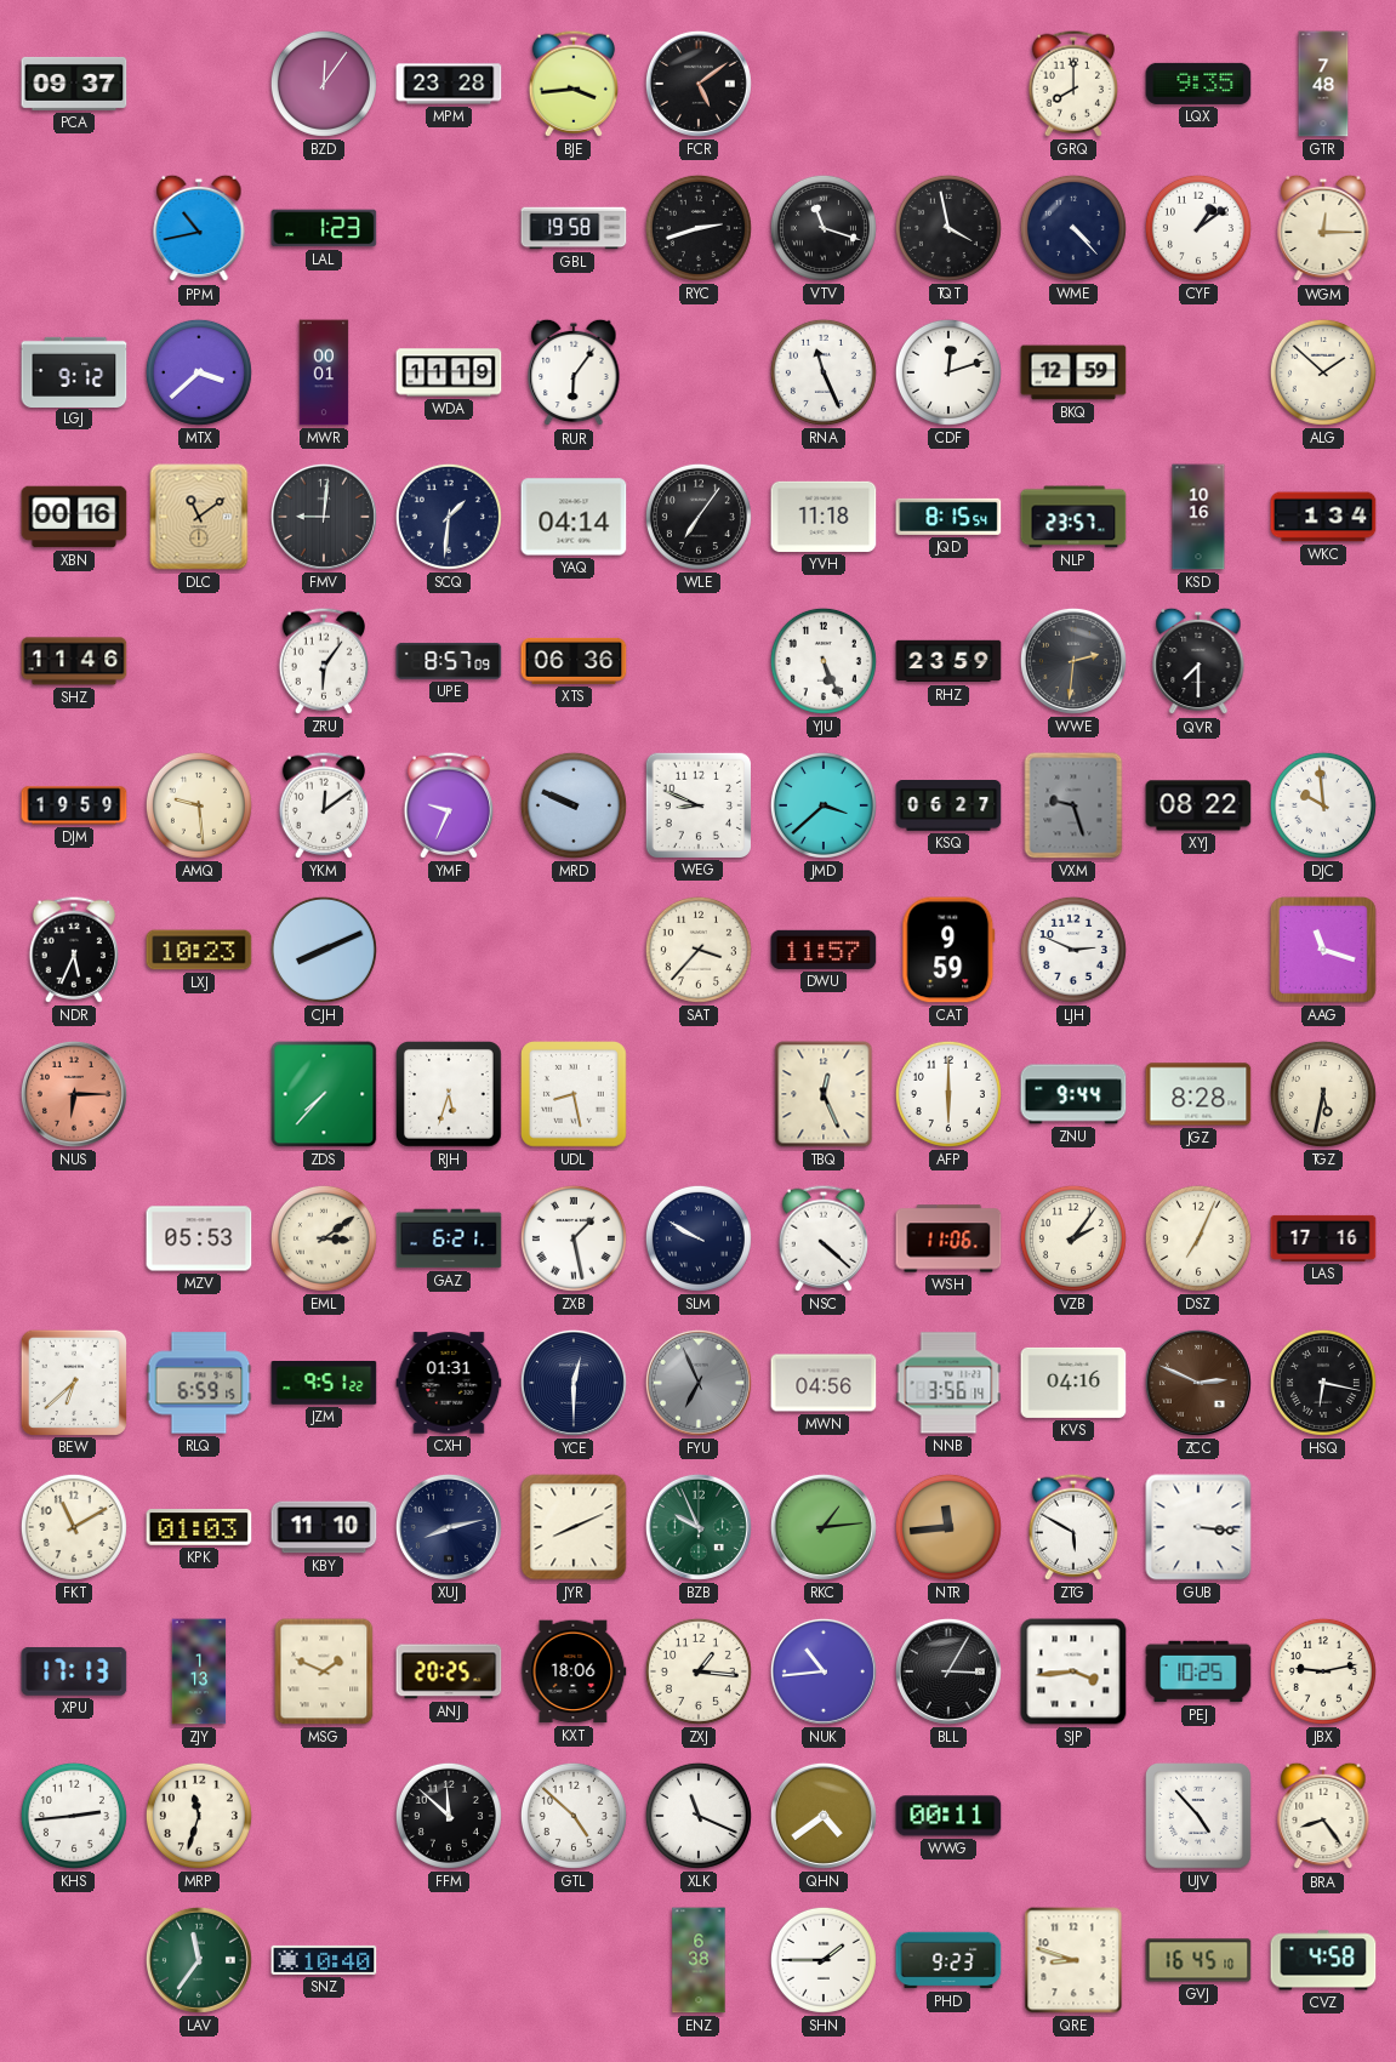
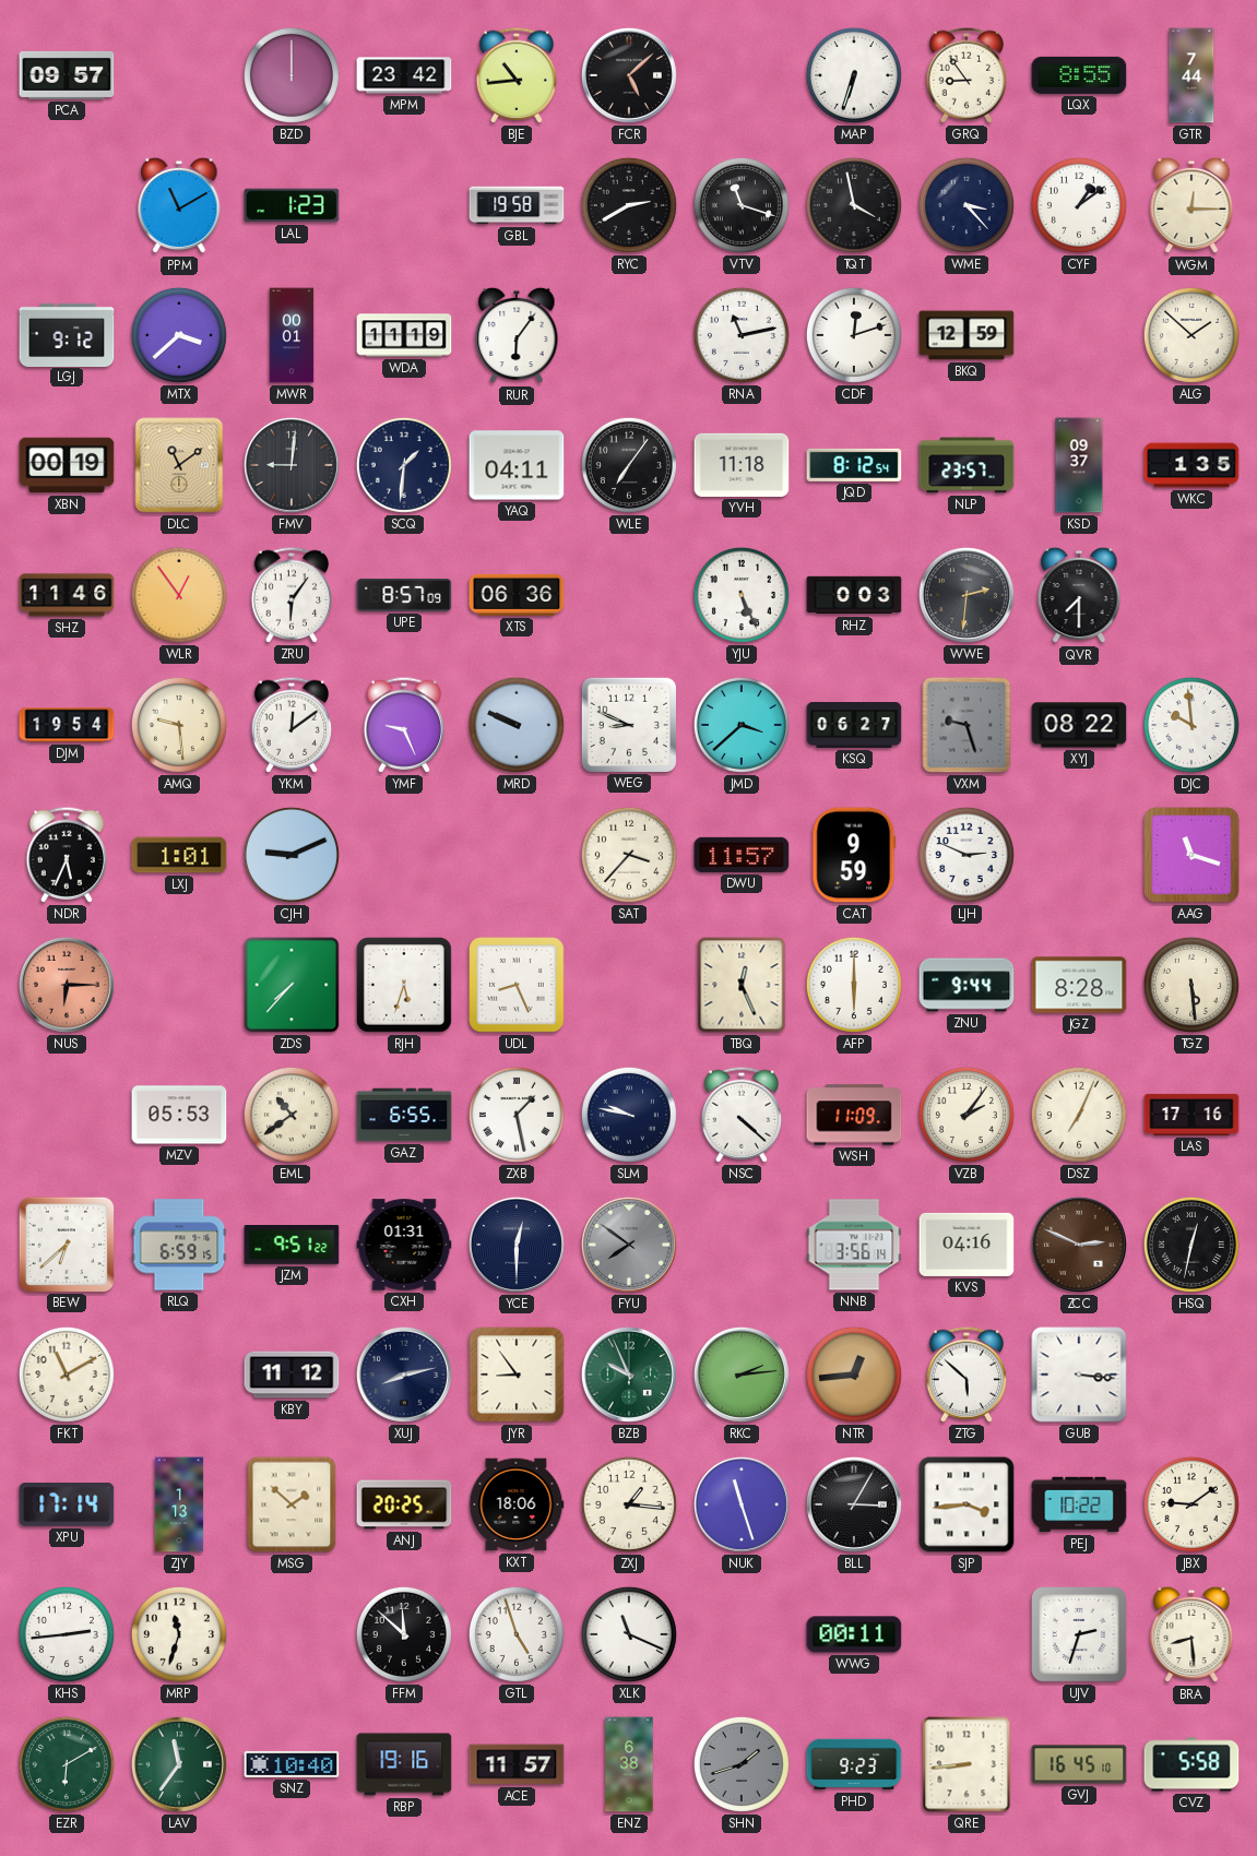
PCA: 09:37 -> 09:57 (67, 75)
BZD: 12:06 -> 12:00 (292, 75)
MPM: 23:28 -> 23:42 (404, 75)
BJE: 3:44 -> 10:44 (515, 75)
FCR: 5:09 -> 5:08 (629, 75)
MAP: none -> 6:33 (854, 75)
GRQ: 8:00 -> 8:54 (965, 75)
LQX: 9:35 -> 8:55 (1079, 75)
GTR: 7:48 -> 7:44 (1191, 75)
PPM: 10:43 -> 11:10 (179, 205)
RYC: 2:42 -> 2:40 (629, 205)
WME: 4:23 -> 3:23 (967, 205)
RNA: 11:26 -> 11:13 (742, 335)
XBN: 00:16 -> 00:19 (67, 465)
YAQ: 04:14 -> 04:11 (517, 465)
JQD: 8:15 -> 8:12 (854, 465)
KSD: 10:16 -> 09:37 (1079, 465)
WKC: 1:34 -> 1:35 (1191, 465)
WLR: none -> 12:54 (179, 595)
RHZ: 23:59 -> 0:03 (854, 595)
DJM: 19:59 -> 19:54 (67, 725)
YMF: 9:34 -> 9:26 (403, 725)
LXJ: 10:23 -> 1:01 (179, 855)
CJH: 8:11 -> 9:11 (292, 855)
UDL: 8:28 -> 8:26 (518, 986)
TGZ: 5:32 -> 5:29 (1191, 985)
EML: 3:09 -> 10:39 (292, 1115)
GAZ: 6:21 -> 6:55 (404, 1115)
SLM: 9:50 -> 9:47 (629, 1115)
WSH: 11:06 -> 11:09 (854, 1115)
FYU: 6:56 -> 7:51 (629, 1245)
MWN: 04:56 -> none (824, 1383)
HSQ: 6:17 -> 12:32 (1191, 1245)
KPK: 01:03 -> none (199, 1527)
KBY: 11:10 -> 11:12 (292, 1375)
JYR: 8:11 -> 8:54 (517, 1375)
RKC: 1:14 -> 2:14 (742, 1375)
NTR: 11:44 -> 12:44 (854, 1375)
ZTG: 5:50 -> 5:52 (965, 1375)
XPU: 17:13 -> 17:14 (67, 1506)
MSG: 1:49 -> 1:52 (292, 1504)
NUK: 10:44 -> 11:27 (742, 1504)
PEJ: 10:25 -> 10:22 (1079, 1504)
JBX: 9:13 -> 9:09 (1191, 1504)
GTL: 4:52 -> 4:57 (517, 1634)
QHN: 4:39 -> none (824, 1816)
UJV: 4:53 -> 2:33 (1080, 1635)
BRA: 8:24 -> 8:29 (1191, 1634)
EZR: none -> 6:10 (67, 1764)
RBP: none -> 19:16 (404, 1764)
ACE: none -> 11:57 (517, 1764)
SHN: 1:45 -> 1:42 (742, 1764)
SHN dial: white -> grey (742, 1764)
QRE: 8:48 -> 8:44 (967, 1764)
CVZ: 4:58 -> 5:58 (1191, 1764)
